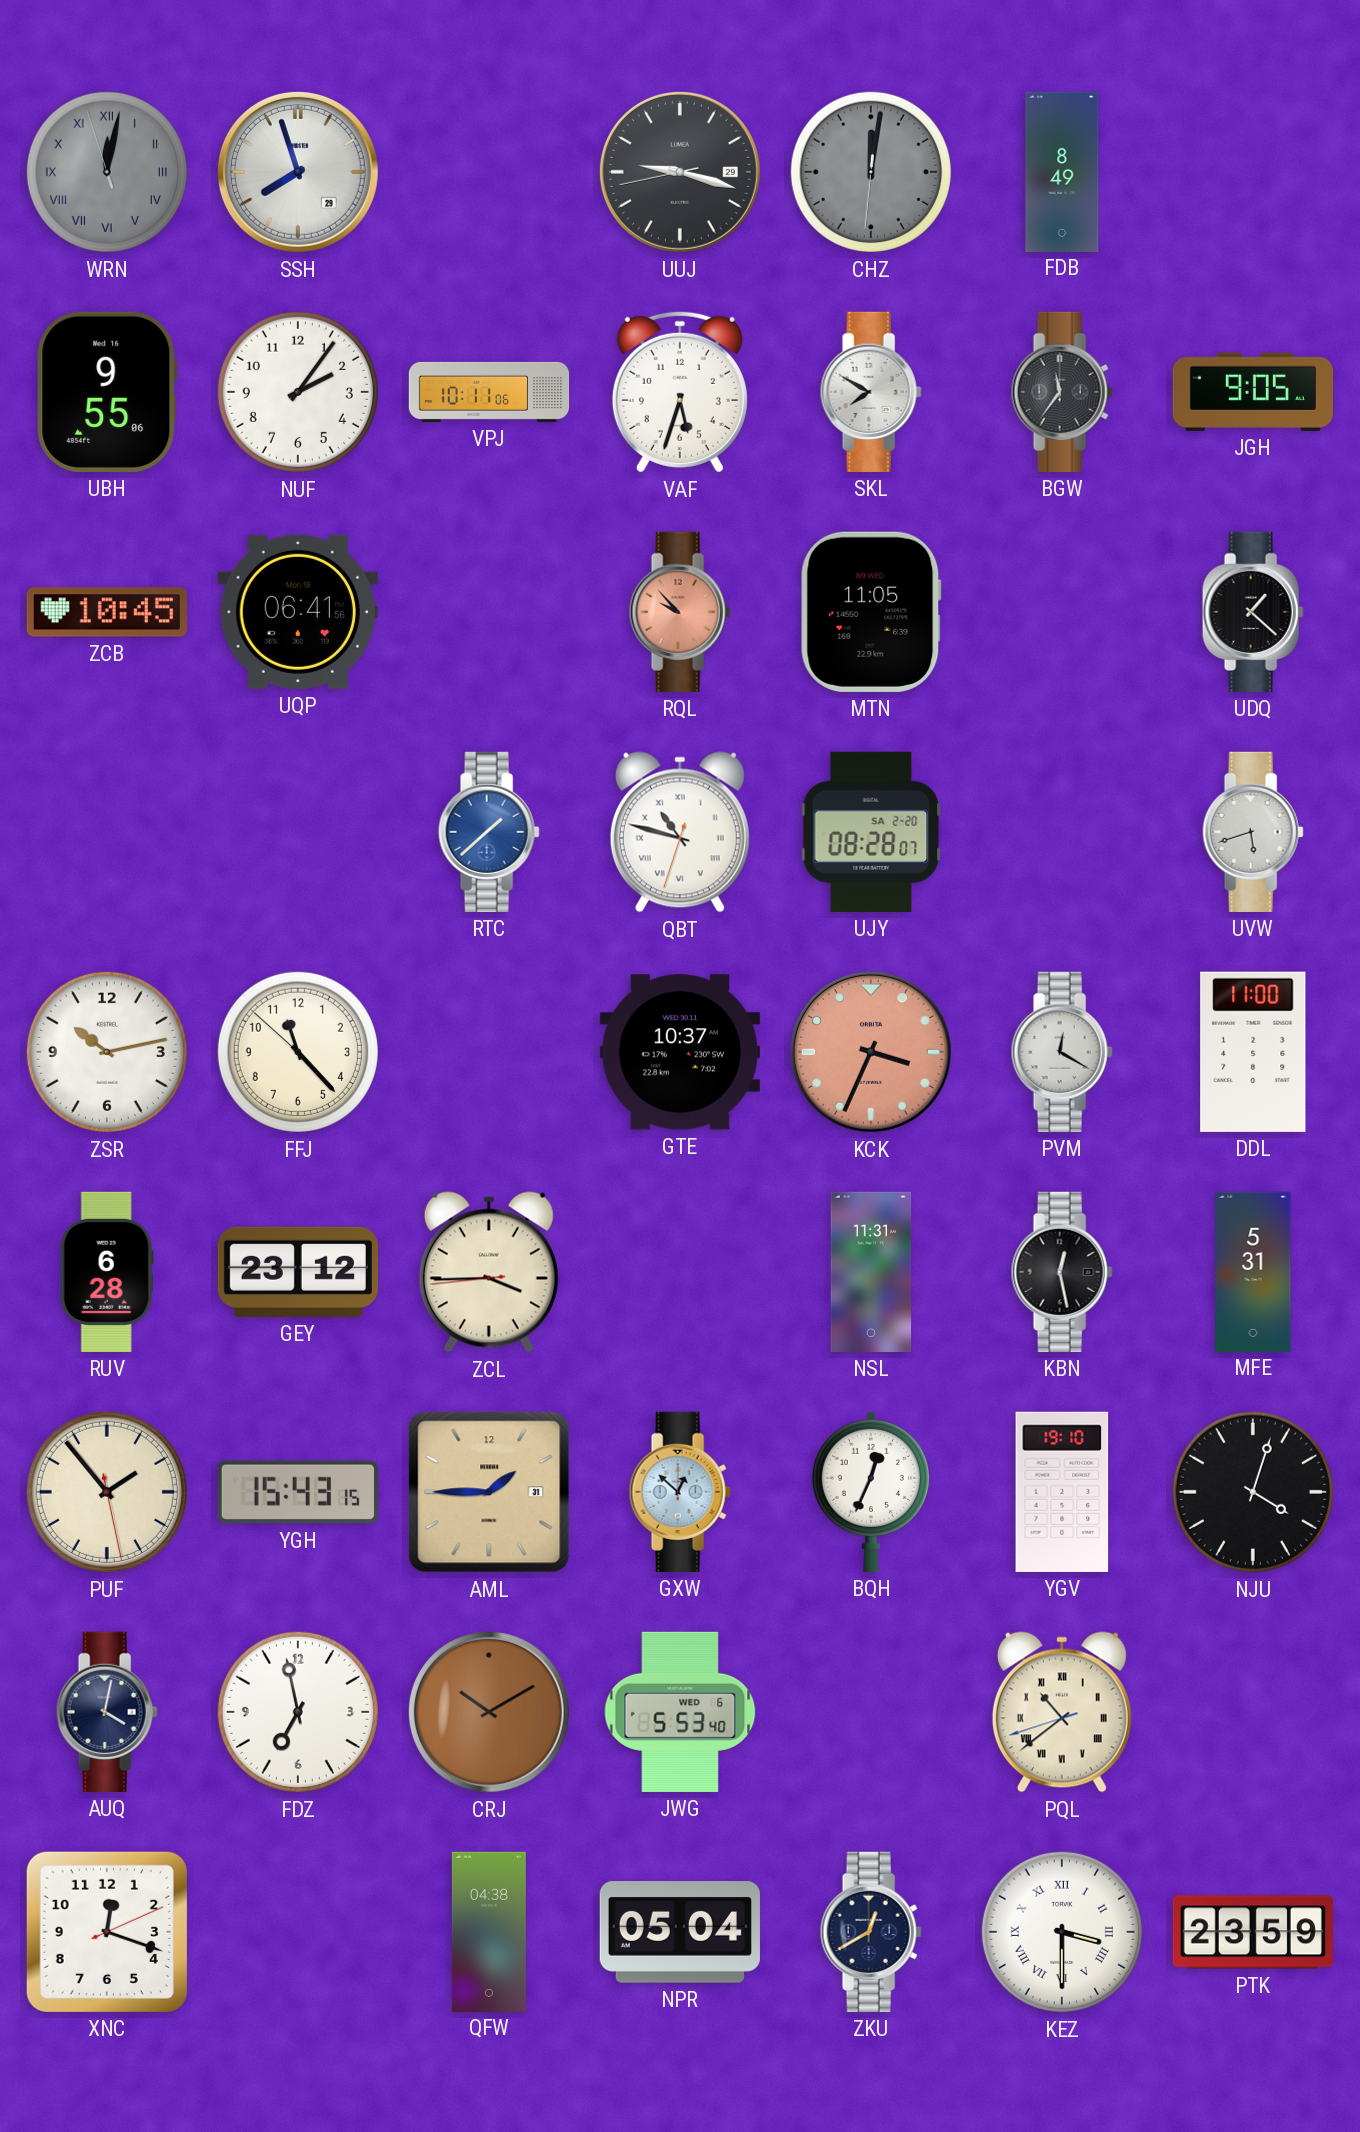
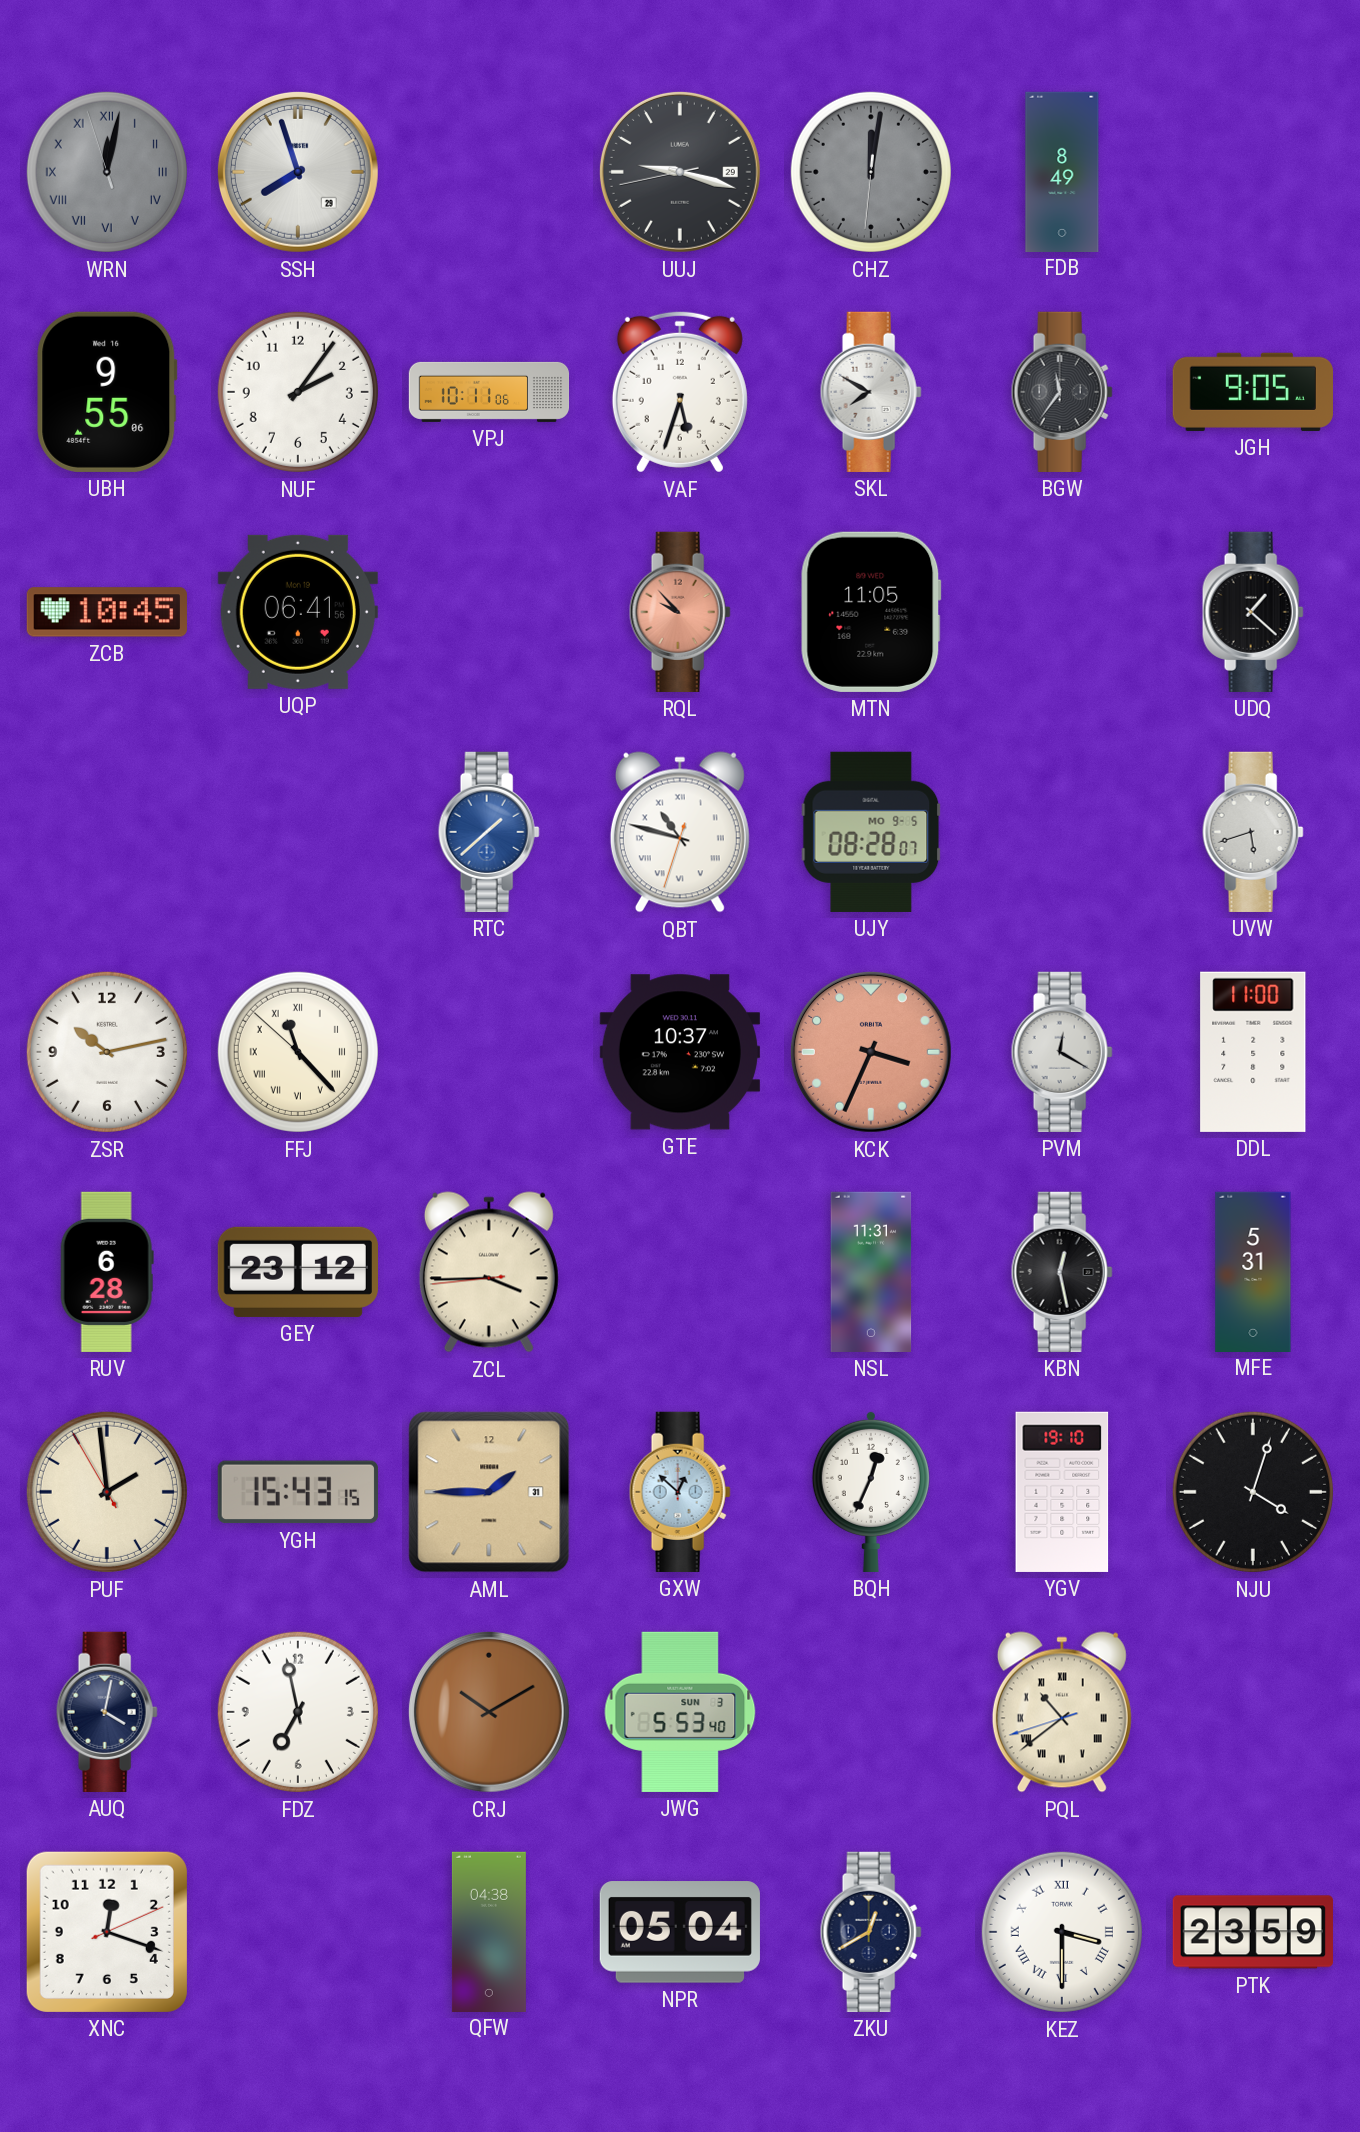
UJY date: SA 2-20 -> MO 9-5 (871, 832)
FFJ numerals: Arabic -> Roman (298, 1052)
PUF: 1:53 -> 1:58 (107, 1492)
JWG date: WED 6 -> SUN 3 (680, 1712)
